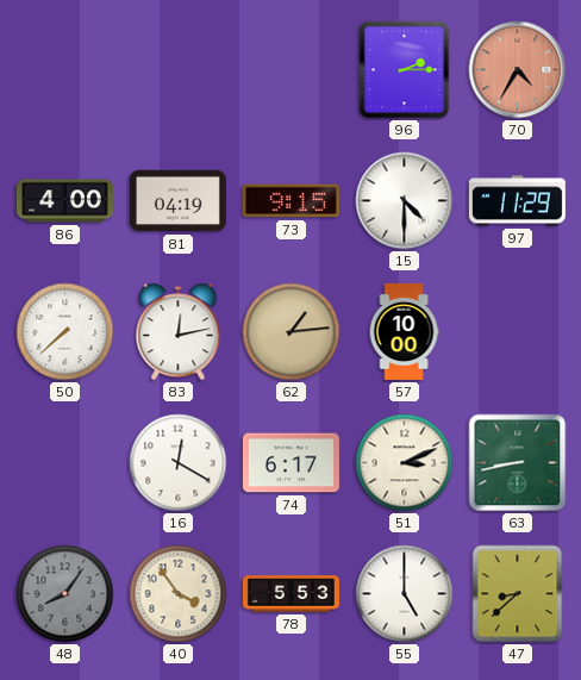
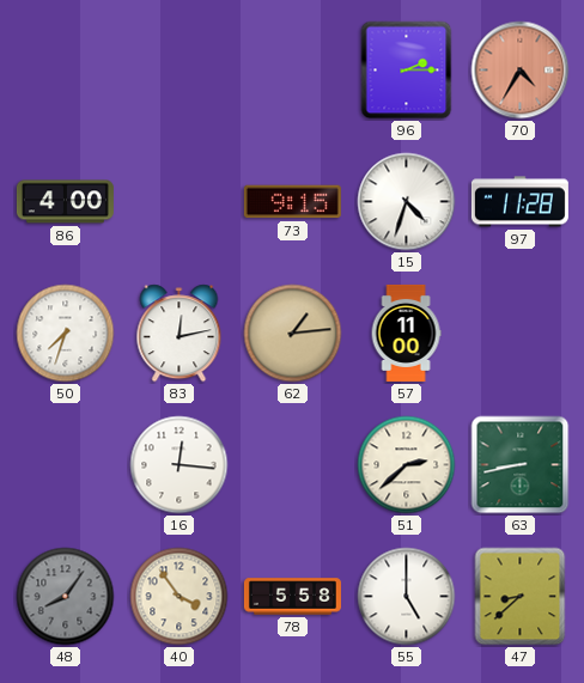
81: 04:19 -> none (177, 201)
15: 4:30 -> 4:33 (407, 202)
97: 11:29 -> 11:28 (519, 202)
50: 7:38 -> 7:33 (66, 334)
57: 10:00 -> 11:00 (406, 333)
16: 12:20 -> 12:16 (180, 465)
74: 6:17 -> none (290, 463)
51: 3:11 -> 2:38 (407, 465)
78: 5:53 -> 5:58 (292, 597)
